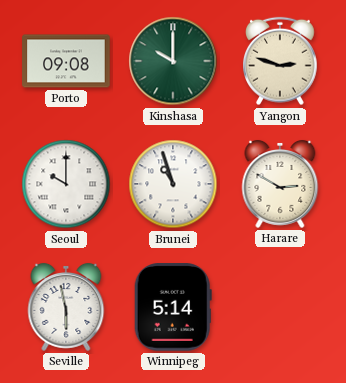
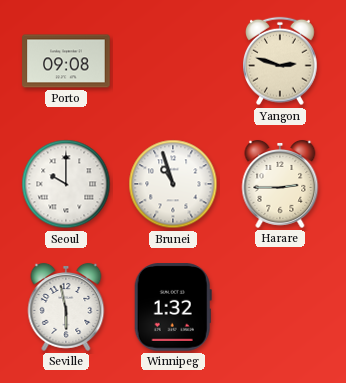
Kinshasa: 10:00 -> none (173, 61)
Harare: 2:50 -> 2:45 (280, 184)
Winnipeg: 5:14 -> 1:32 (173, 307)
